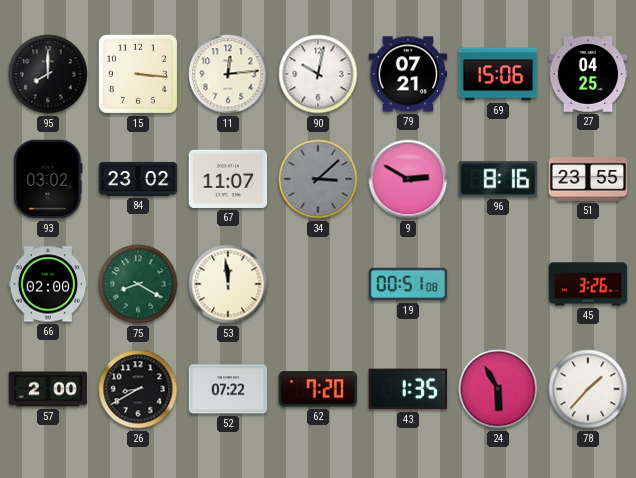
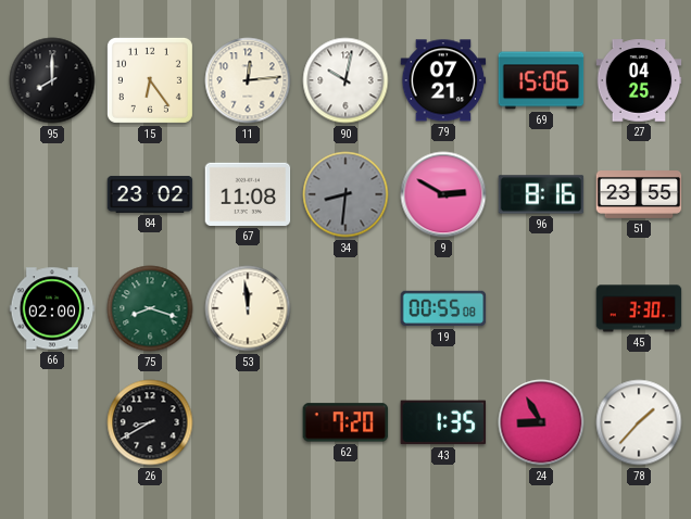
15: 3:16 -> 6:24 (150, 80)
93: 03:02 -> none (48, 179)
67: 11:07 -> 11:08 (248, 194)
34: 3:08 -> 8:31 (345, 194)
75: 8:20 -> 8:18 (150, 308)
19: 00:51 -> 00:55 (443, 308)
45: 3:26 -> 3:30 (639, 308)
57: 2:00 -> none (48, 389)
52: 07:22 -> none (228, 389)
24: 5:55 -> 8:55 (541, 422)
